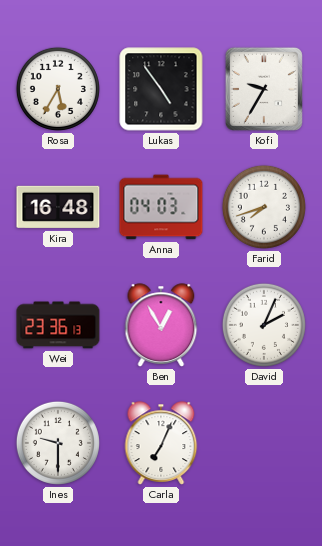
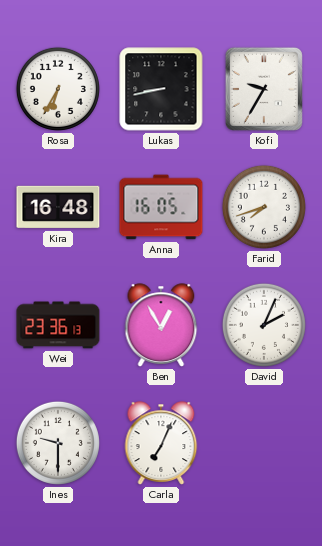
Rosa: 5:35 -> 6:35 (58, 89)
Lukas: 4:54 -> 8:43 (161, 89)
Anna: 04:03 -> 16:05 (161, 207)
